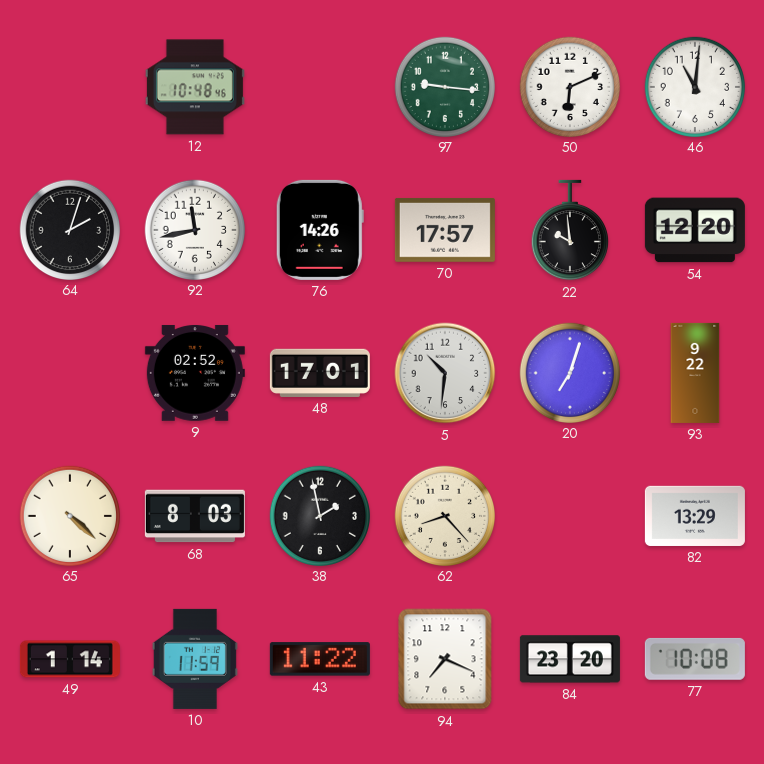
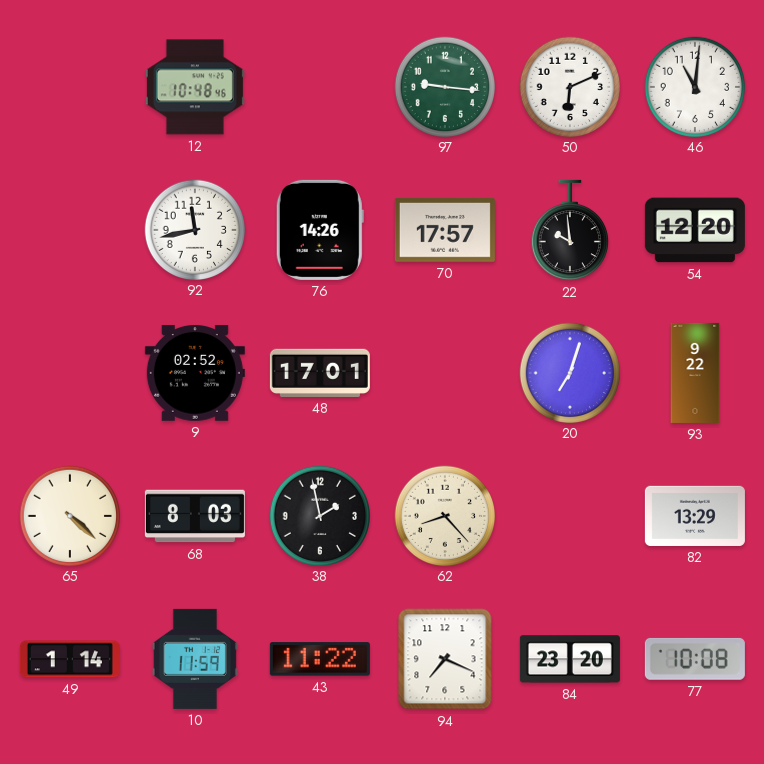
64: 2:03 -> none (69, 229)
5: 10:31 -> none (445, 373)
